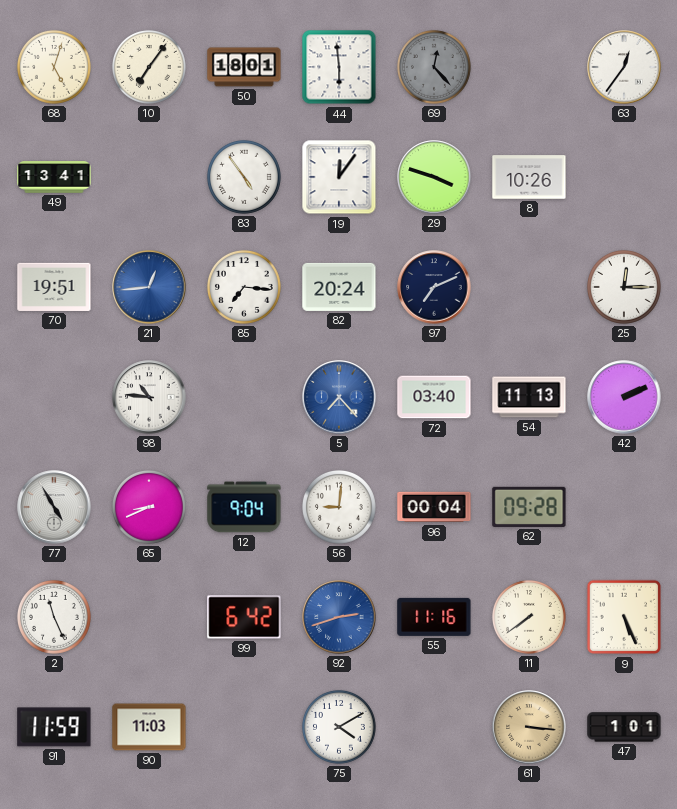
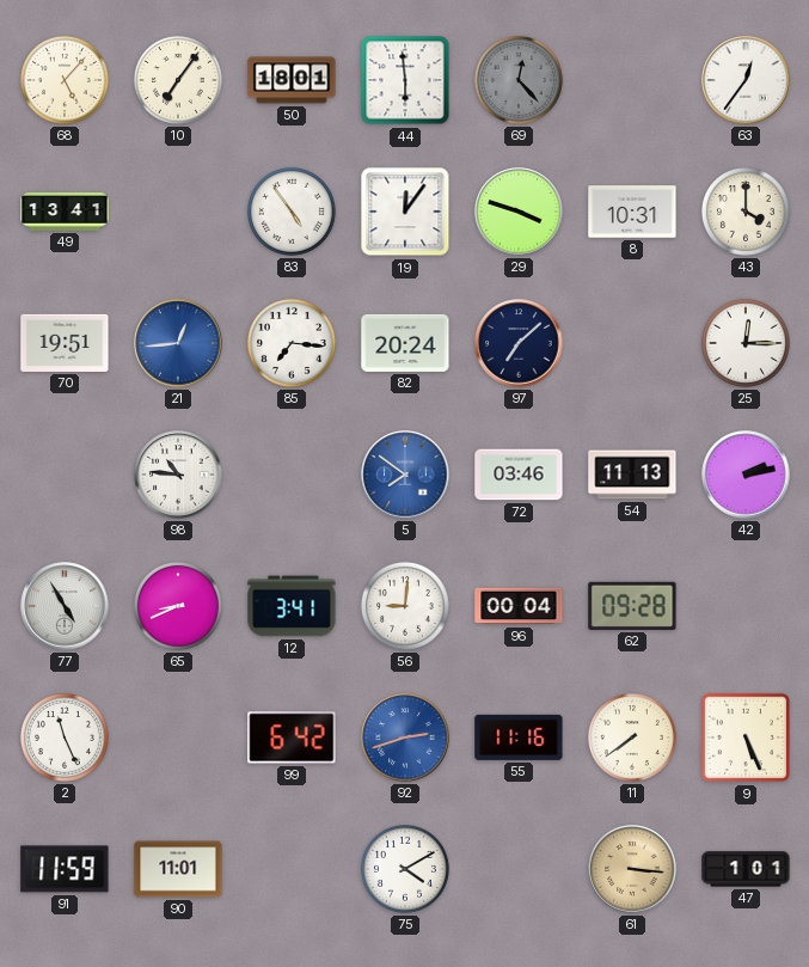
68: 5:03 -> 5:07 (65, 80)
8: 10:26 -> 10:31 (632, 212)
43: none -> 4:00 (746, 212)
97: 7:11 -> 7:08 (519, 343)
5: 7:23 -> 7:51 (405, 475)
72: 03:40 -> 03:46 (519, 475)
42: 2:11 -> 2:13 (746, 475)
12: 9:04 -> 3:41 (292, 606)
90: 11:03 -> 11:01 (178, 869)
